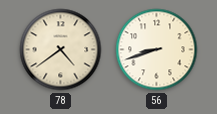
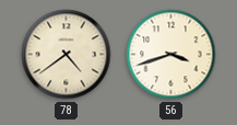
56: 8:42 -> 3:42 (171, 55)
